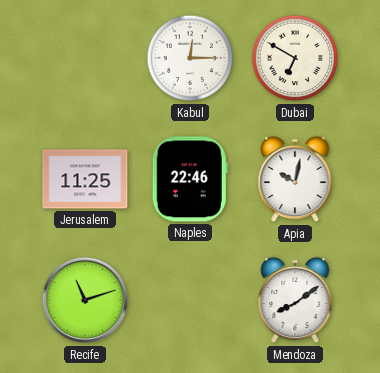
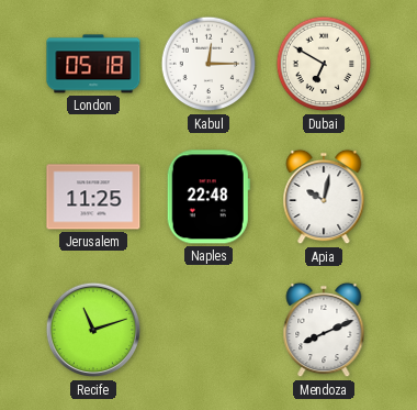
London: none -> 05:18 (93, 64)
Naples: 22:46 -> 22:48 (208, 197)
Mendoza: 8:09 -> 8:11 (324, 330)
